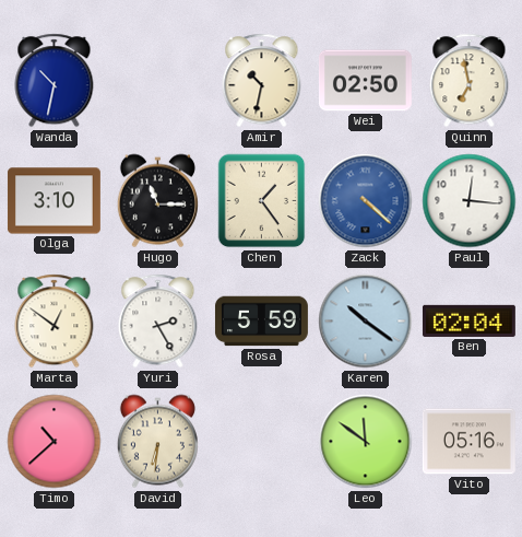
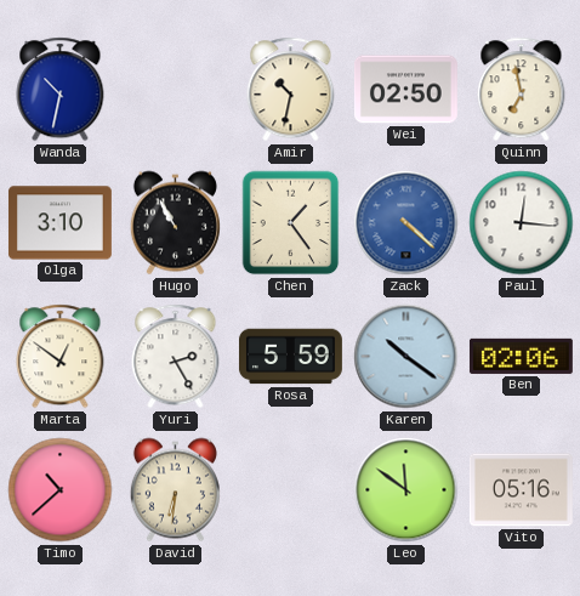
Hugo: 11:15 -> 10:55 (175, 223)
Ben: 02:04 -> 02:06 (521, 356)
